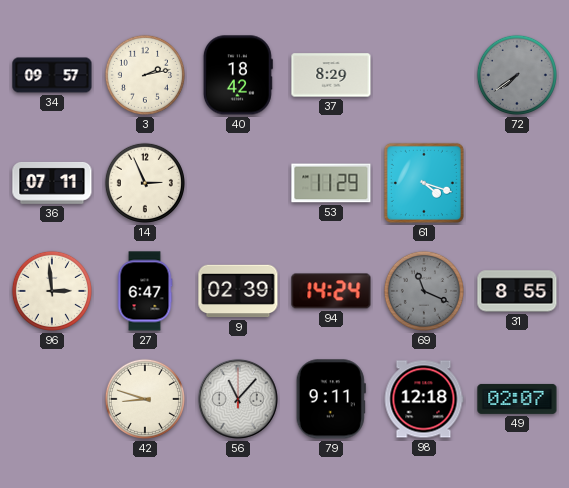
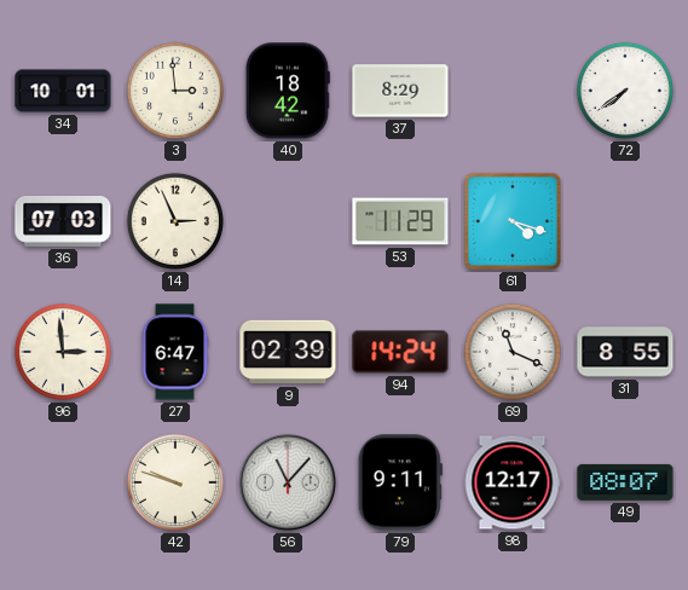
34: 09:57 -> 10:01 (63, 91)
3: 2:13 -> 2:59 (175, 91)
72 dial: grey -> white (625, 91)
36: 07:11 -> 07:03 (63, 221)
69 dial: grey -> white (513, 352)
42: 8:48 -> 9:48 (175, 482)
98: 12:18 -> 12:17 (513, 482)
49: 02:07 -> 08:07 (625, 482)
